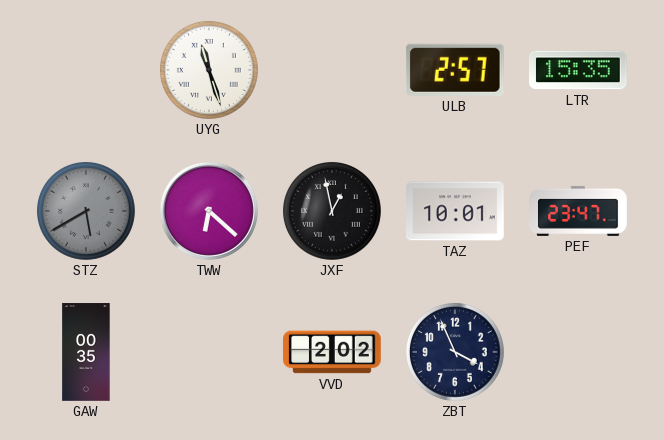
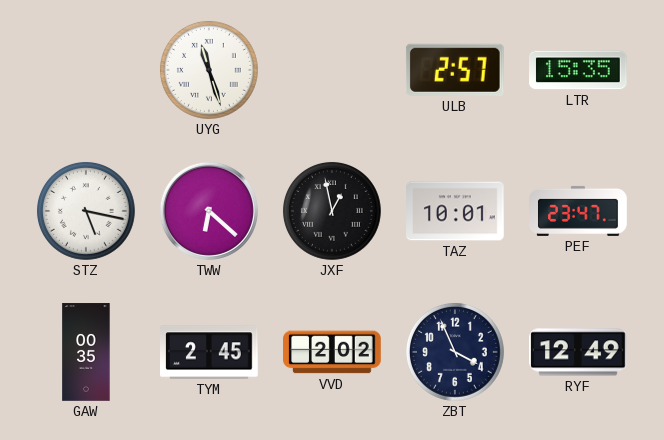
STZ: 5:40 -> 5:17 (86, 211)
STZ dial: grey -> white (86, 211)
TYM: none -> 2:45 (210, 352)
RYF: none -> 12:49 (579, 352)
